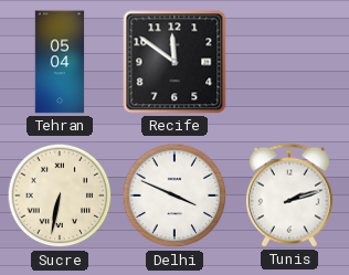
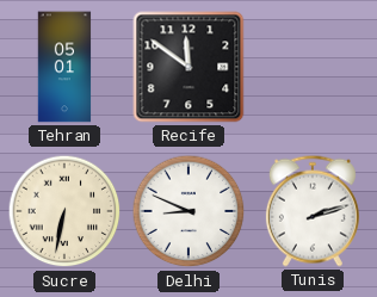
Tehran: 05:04 -> 05:01 (64, 67)
Delhi: 3:49 -> 8:49 (188, 211)
